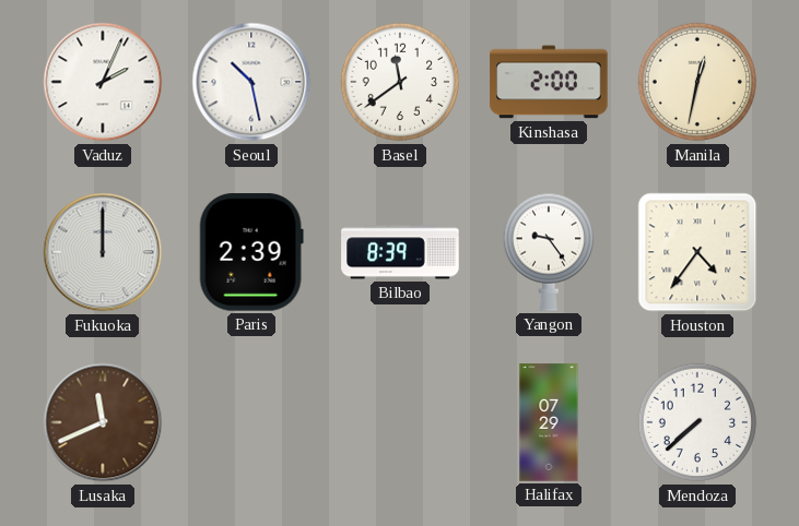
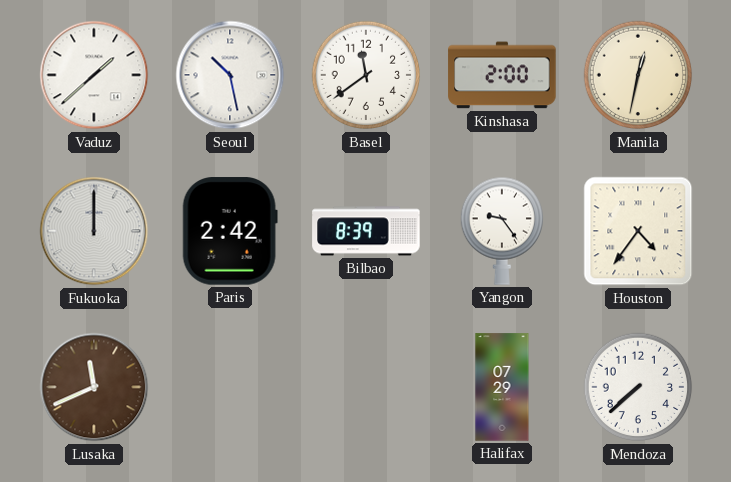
Vaduz: 2:04 -> 1:38 (94, 75)
Paris: 2:39 -> 2:42 (230, 231)
